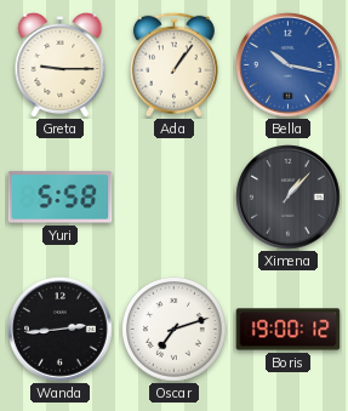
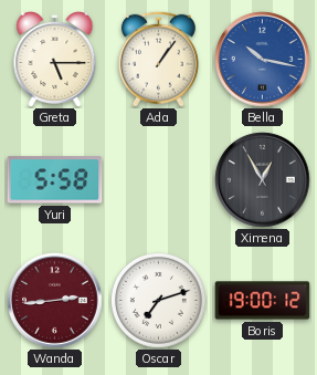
Greta: 9:15 -> 5:15 (55, 60)
Ximena: 1:07 -> 12:55 (263, 180)
Wanda dial: black -> burgundy (55, 301)
